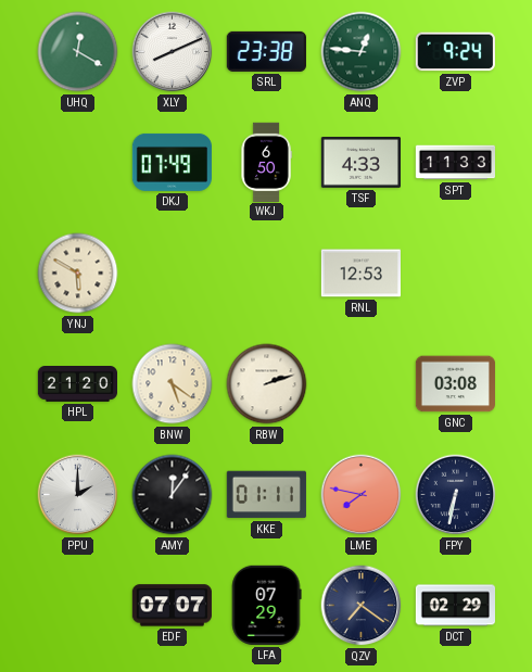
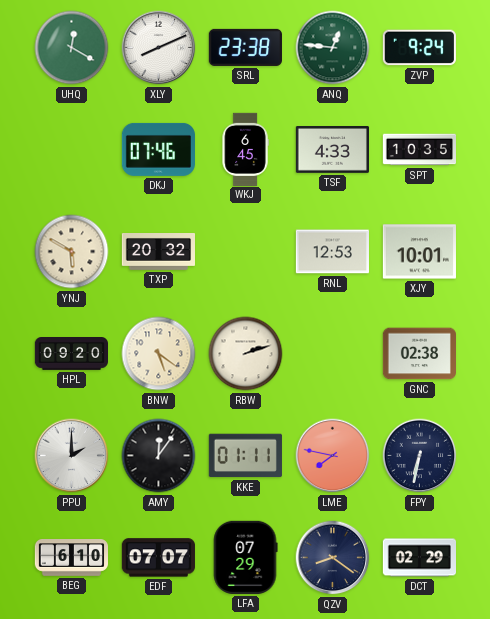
DKJ: 07:49 -> 07:46 (158, 149)
WKJ: 6:50 -> 6:45 (245, 149)
SPT: 11:33 -> 10:35 (419, 150)
TXP: none -> 20:32 (158, 252)
XJY: none -> 10:01 (419, 252)
HPL: 21:20 -> 09:20 (71, 354)
GNC: 03:08 -> 02:38 (419, 354)
BEG: none -> 6:10 (71, 558)
QZV: 7:21 -> 8:21 (333, 558)
